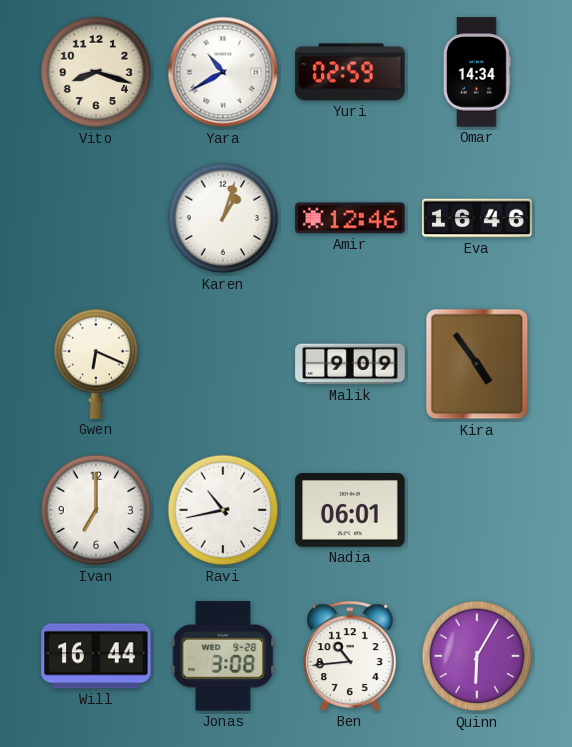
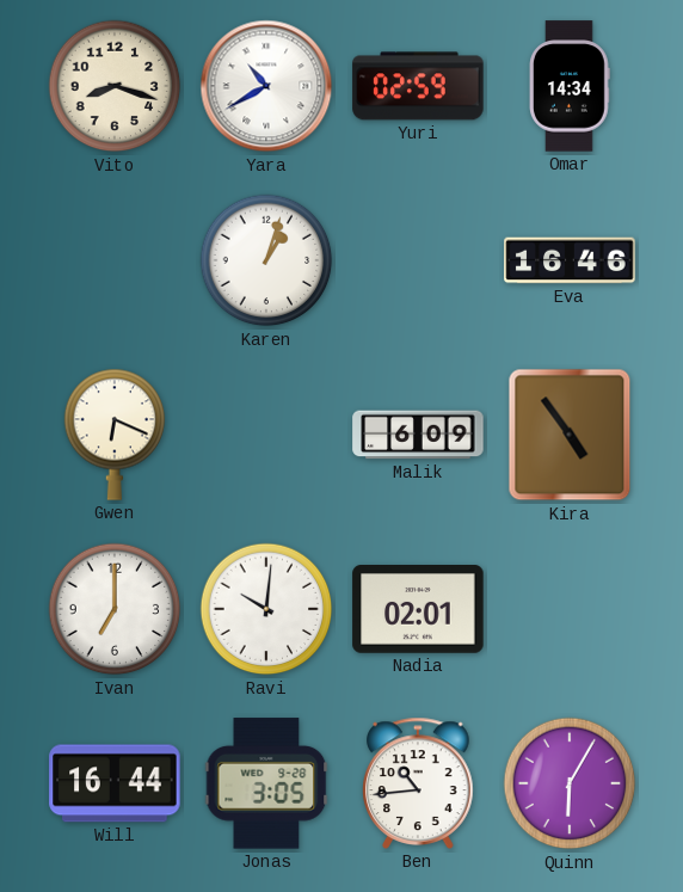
Amir: 12:46 -> none (350, 218)
Malik: 9:09 -> 6:09 (418, 435)
Ravi: 10:43 -> 10:01 (266, 609)
Nadia: 06:01 -> 02:01 (418, 609)
Jonas: 3:08 -> 3:05 (266, 783)
